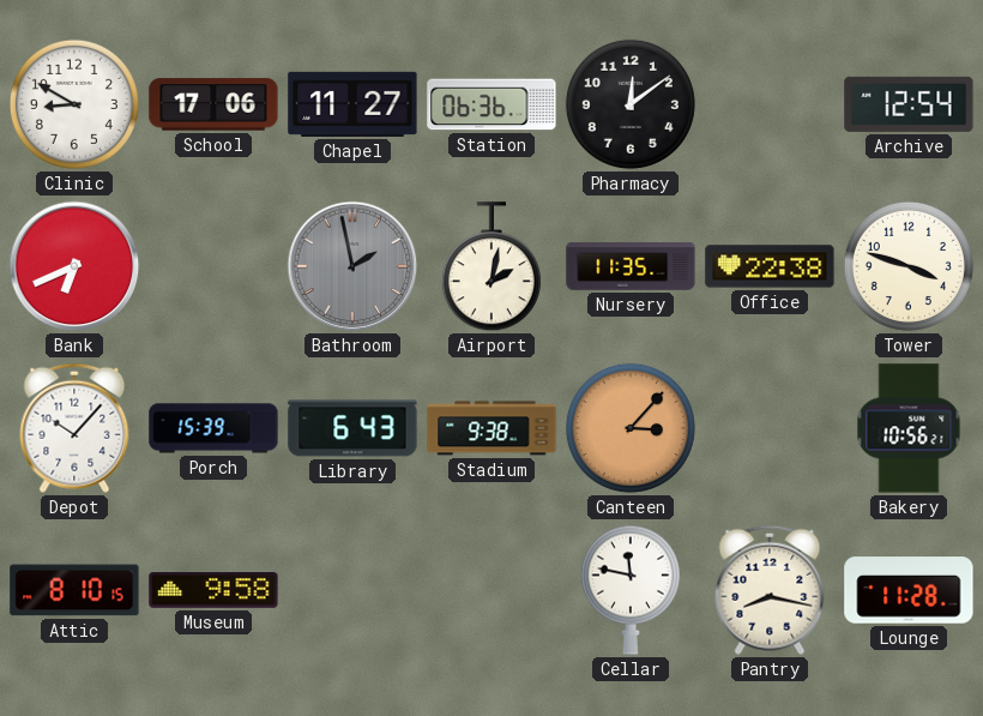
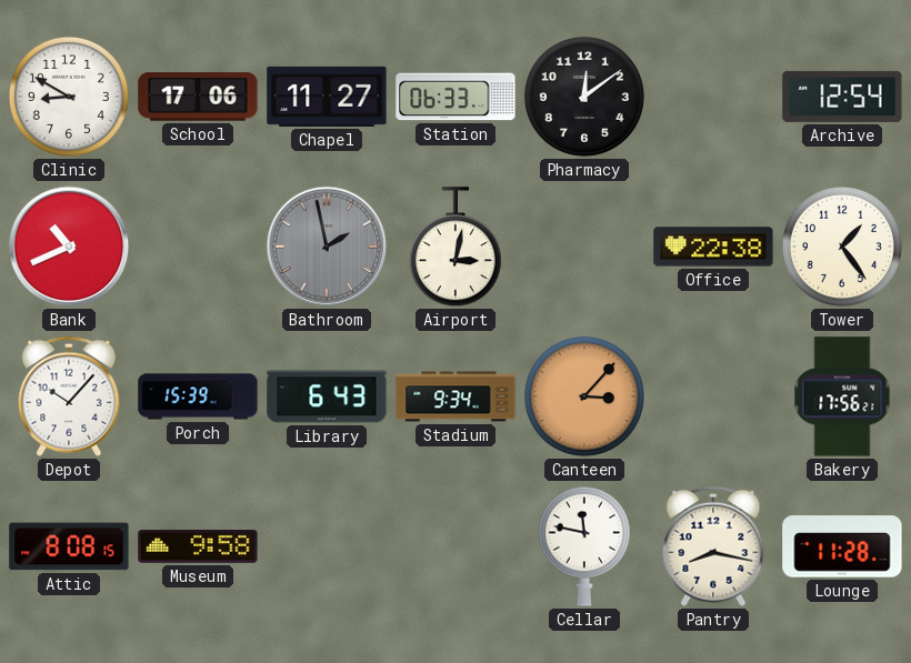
Station: 06:36 -> 06:33 (456, 97)
Bank: 6:41 -> 10:41 (69, 247)
Airport: 2:02 -> 3:02 (456, 248)
Nursery: 11:35 -> none (631, 267)
Tower: 3:48 -> 1:24 (842, 247)
Stadium: 9:38 -> 9:34 (456, 396)
Bakery: 10:56 -> 17:56 (842, 396)
Attic: 8:10 -> 8:08 (69, 546)
